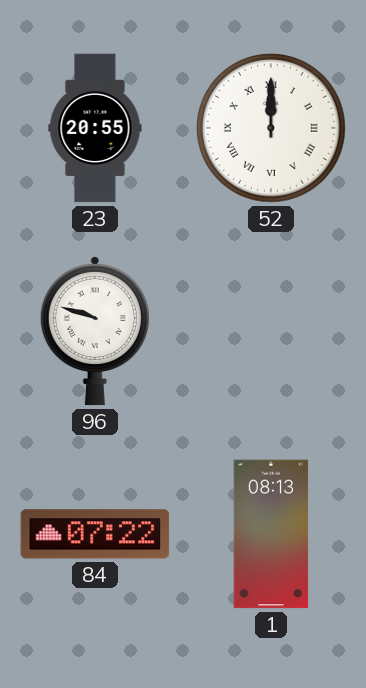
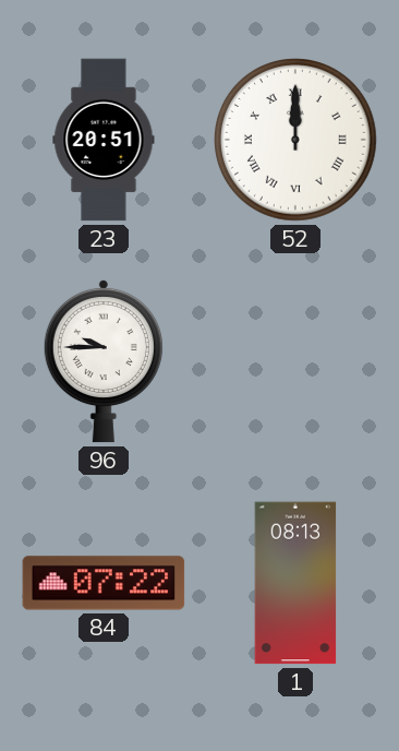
23: 20:55 -> 20:51 (104, 140)
96: 9:48 -> 9:45 (104, 361)
